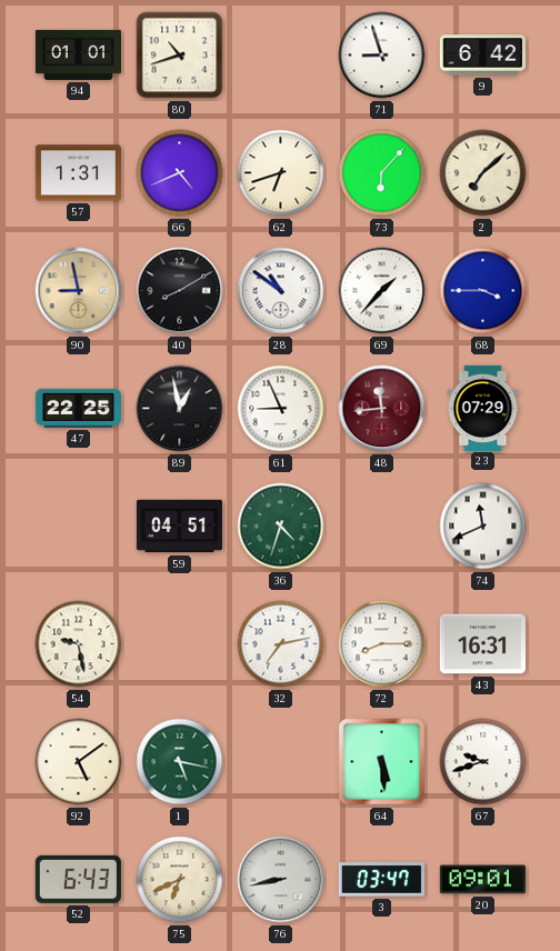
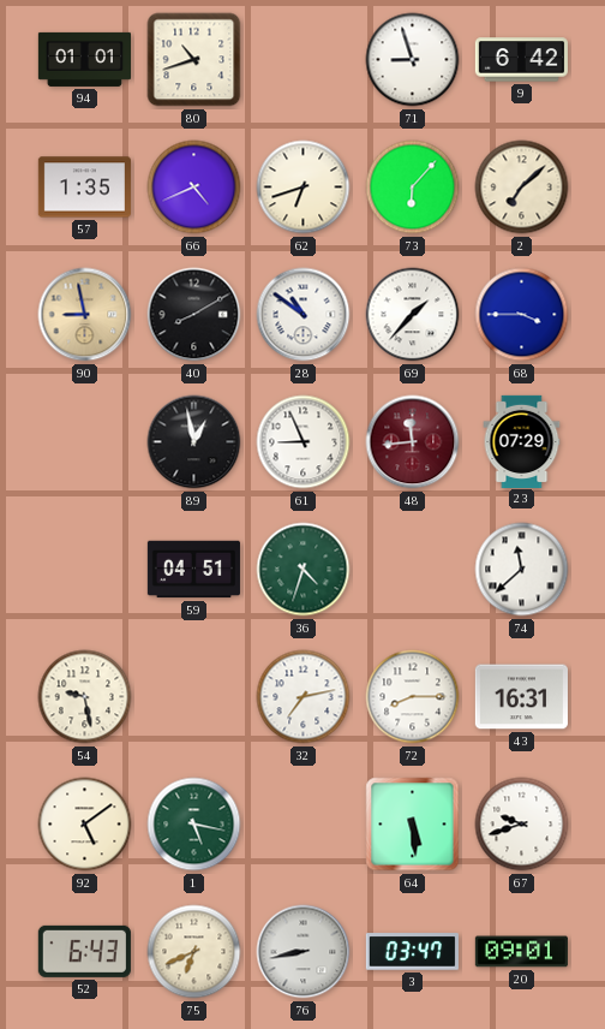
57: 1:31 -> 1:35 (84, 188)
47: 22:25 -> none (78, 408)
74: 11:41 -> 11:38 (522, 570)
